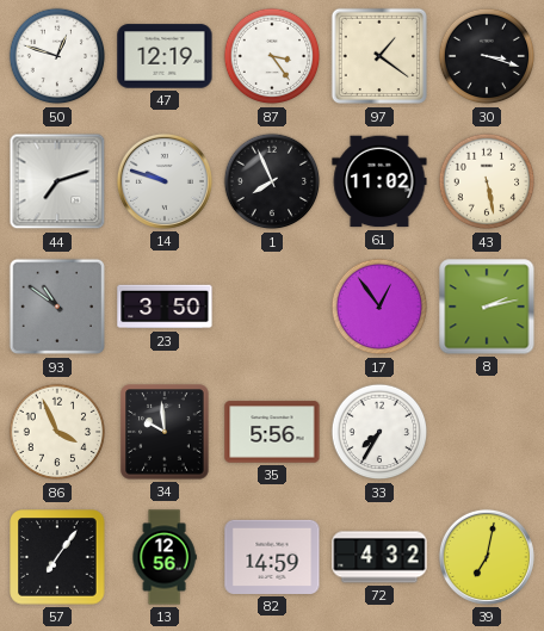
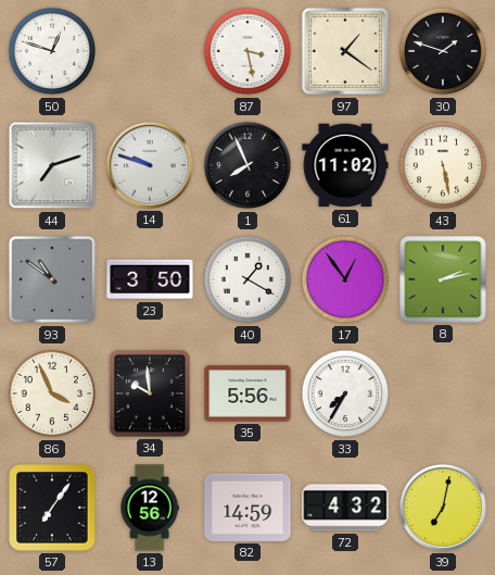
47: 12:19 -> none (165, 56)
87: 3:24 -> 3:28 (247, 51)
30: 3:18 -> 1:48 (443, 51)
40: none -> 1:20 (247, 279)
